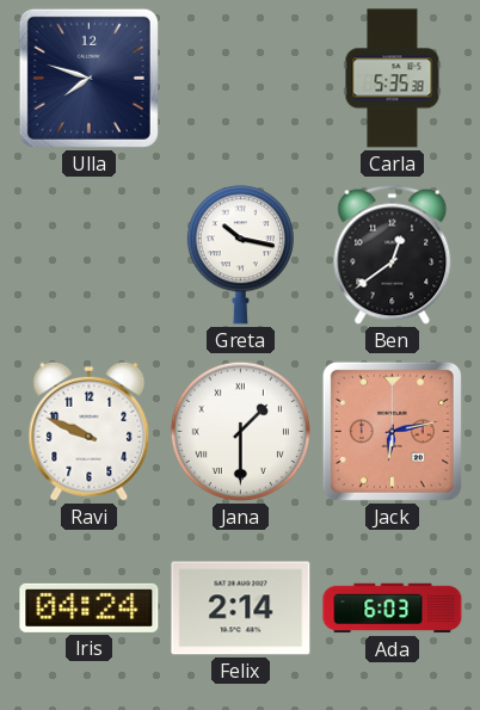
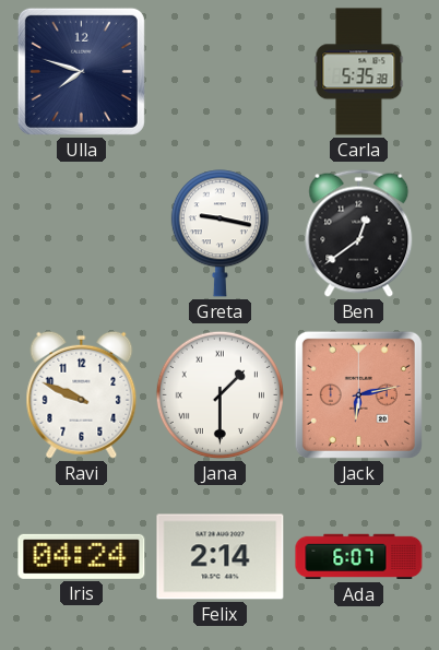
Greta: 10:17 -> 9:17 (220, 234)
Ada: 6:03 -> 6:07 (359, 557)
